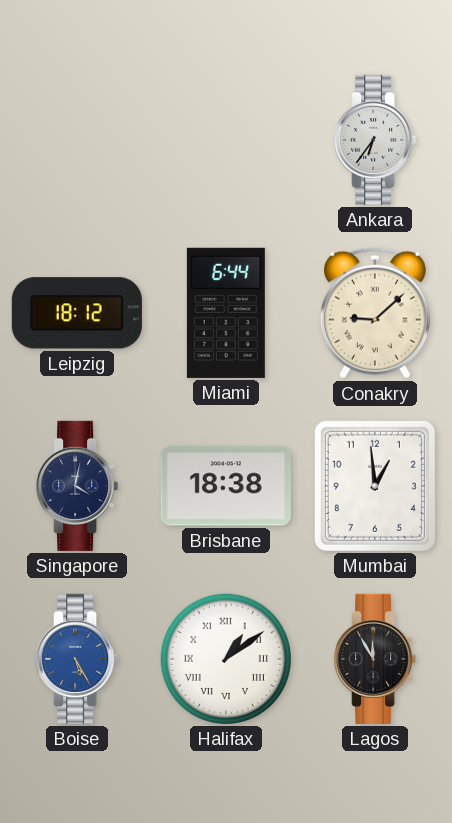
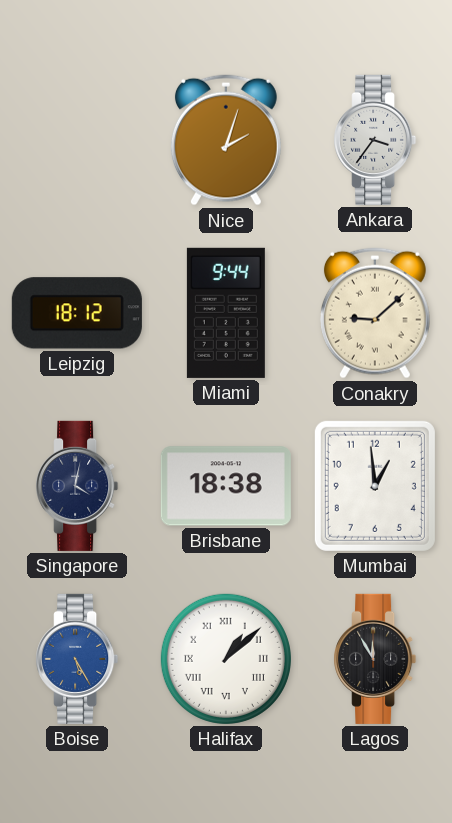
Nice: none -> 2:03 (226, 140)
Ankara: 6:36 -> 3:36 (375, 140)
Miami: 6:44 -> 9:44 (226, 313)
Halifax: 1:09 -> 1:08 (226, 659)
